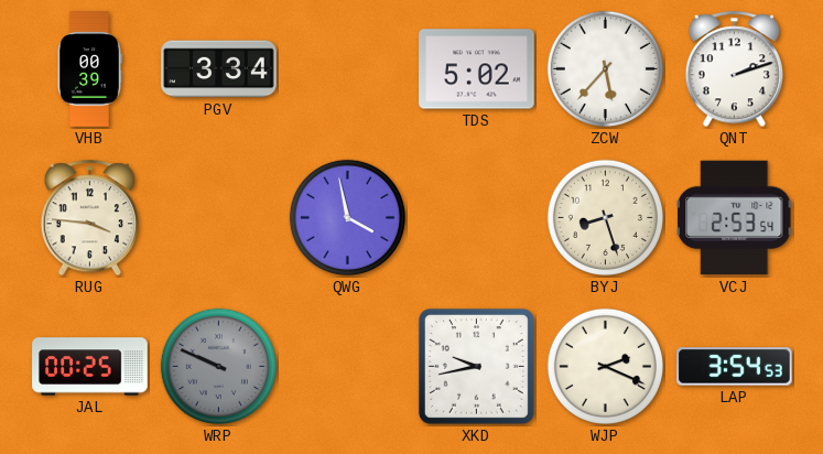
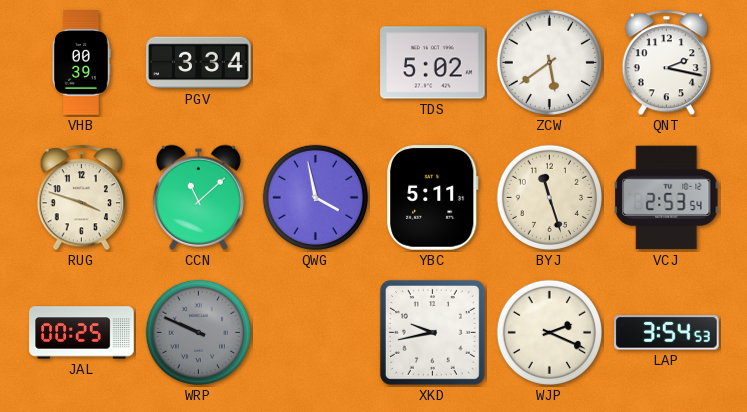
ZCW: 5:37 -> 5:39 (549, 62)
QNT: 2:12 -> 2:17 (666, 63)
RUG: 3:46 -> 3:48 (81, 198)
CCN: none -> 11:08 (198, 197)
YBC: none -> 5:11 (433, 198)
BYJ: 8:27 -> 11:27 (549, 197)
